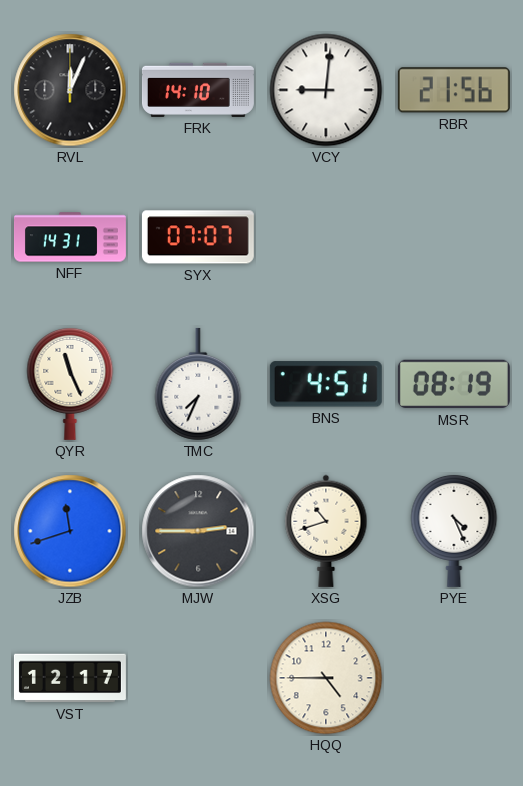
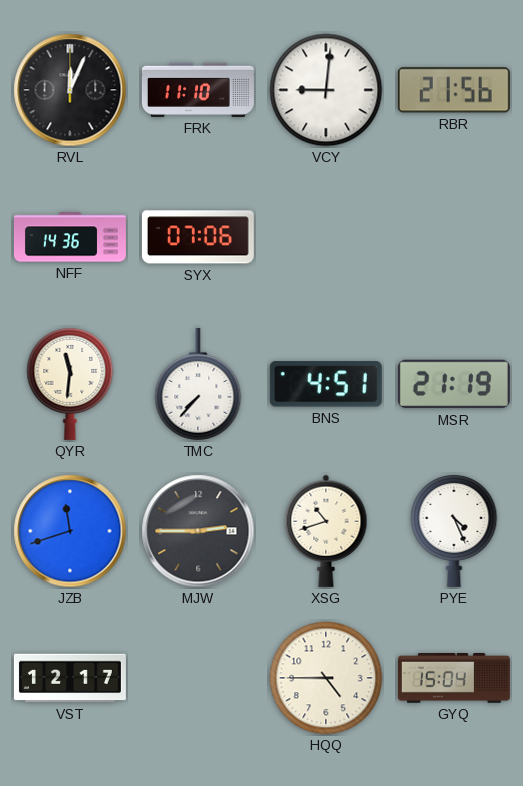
FRK: 14:10 -> 11:10 (198, 90)
NFF: 14:31 -> 14:36 (70, 237)
SYX: 07:07 -> 07:06 (198, 237)
QYR: 11:26 -> 11:31 (70, 383)
TMC: 7:34 -> 7:37 (198, 384)
MSR: 08:19 -> 21:19 (454, 384)
GYQ: none -> 15:04 (454, 679)
